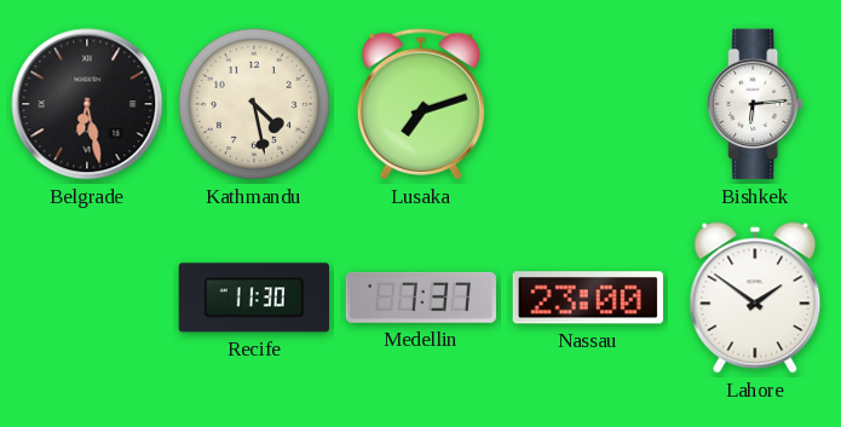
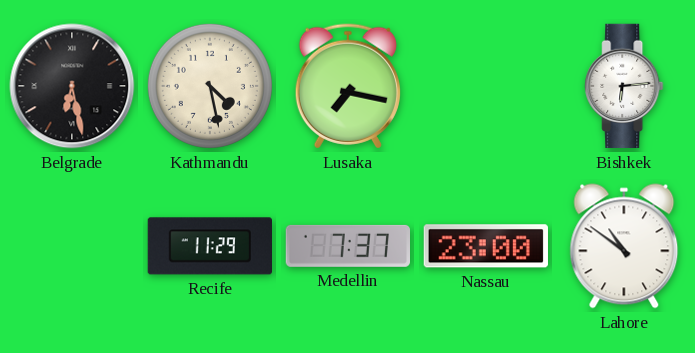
Lusaka: 7:12 -> 7:17 (348, 86)
Recife: 11:30 -> 11:29 (209, 246)
Lahore: 1:51 -> 10:51 (624, 246)
